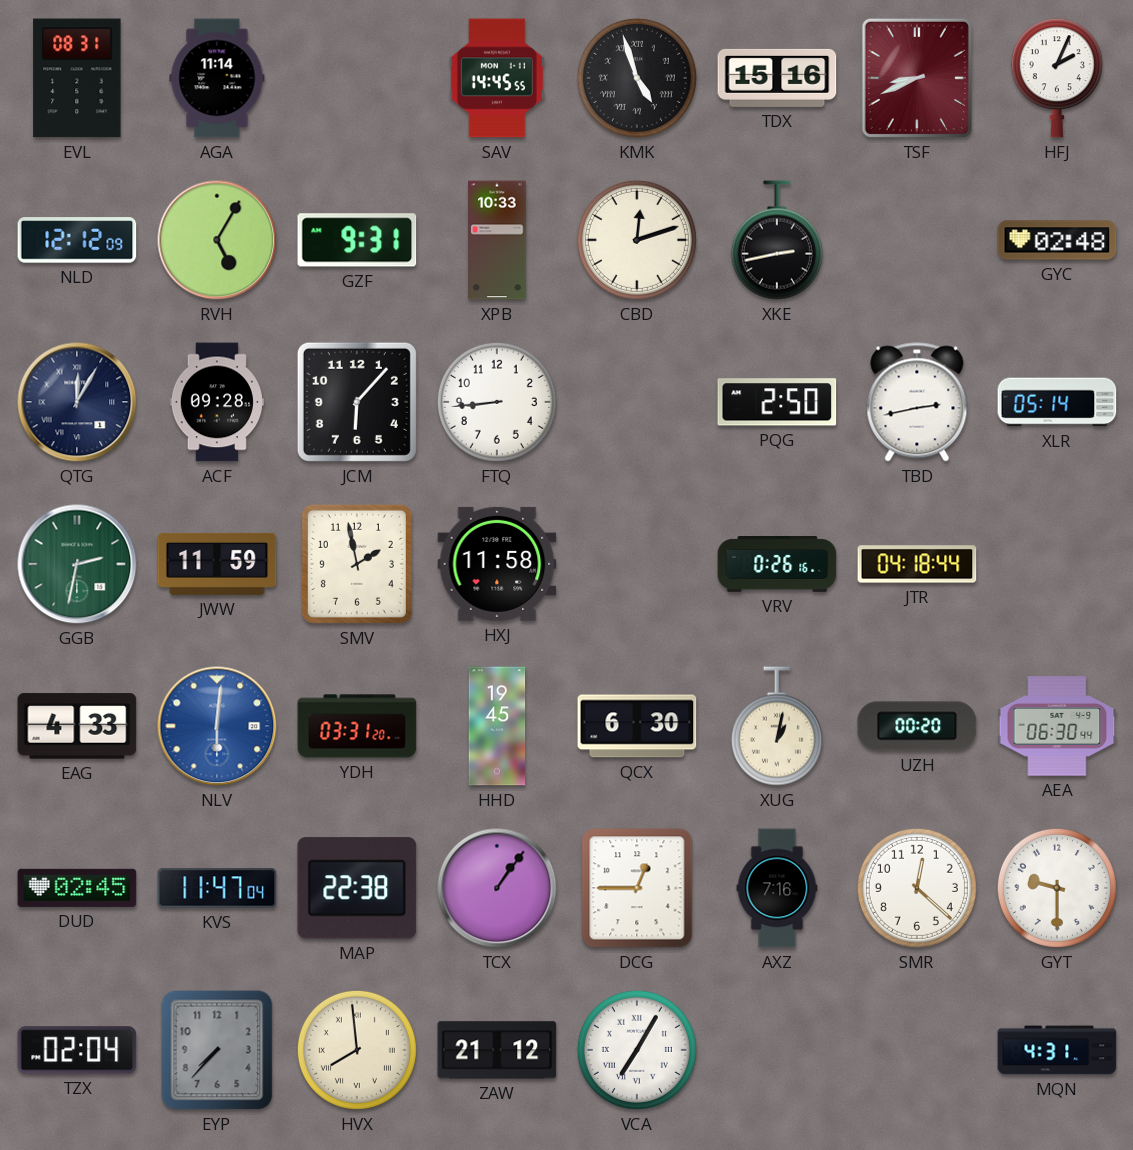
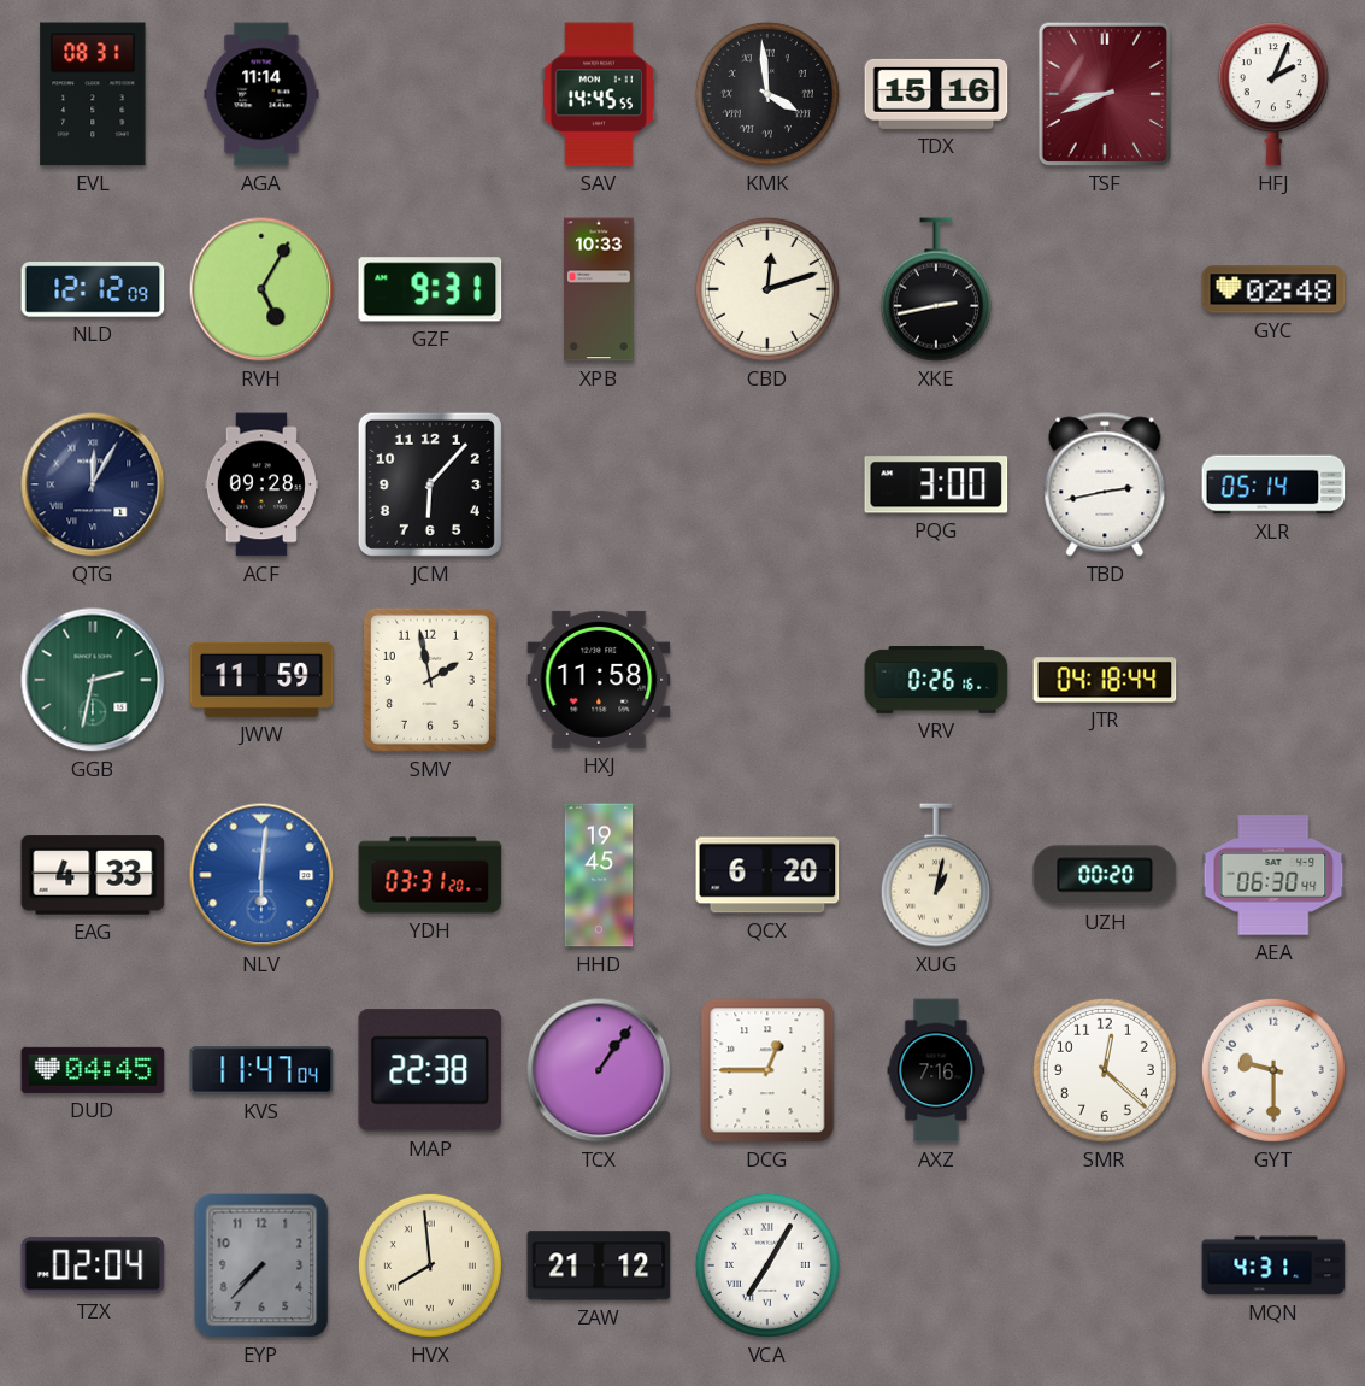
KMK: 4:57 -> 3:59 (767, 94)
FTQ: 8:44 -> none (497, 402)
PQG: 2:50 -> 3:00 (936, 484)
QCX: 6:30 -> 6:20 (767, 875)
DUD: 02:45 -> 04:45 (93, 1070)
